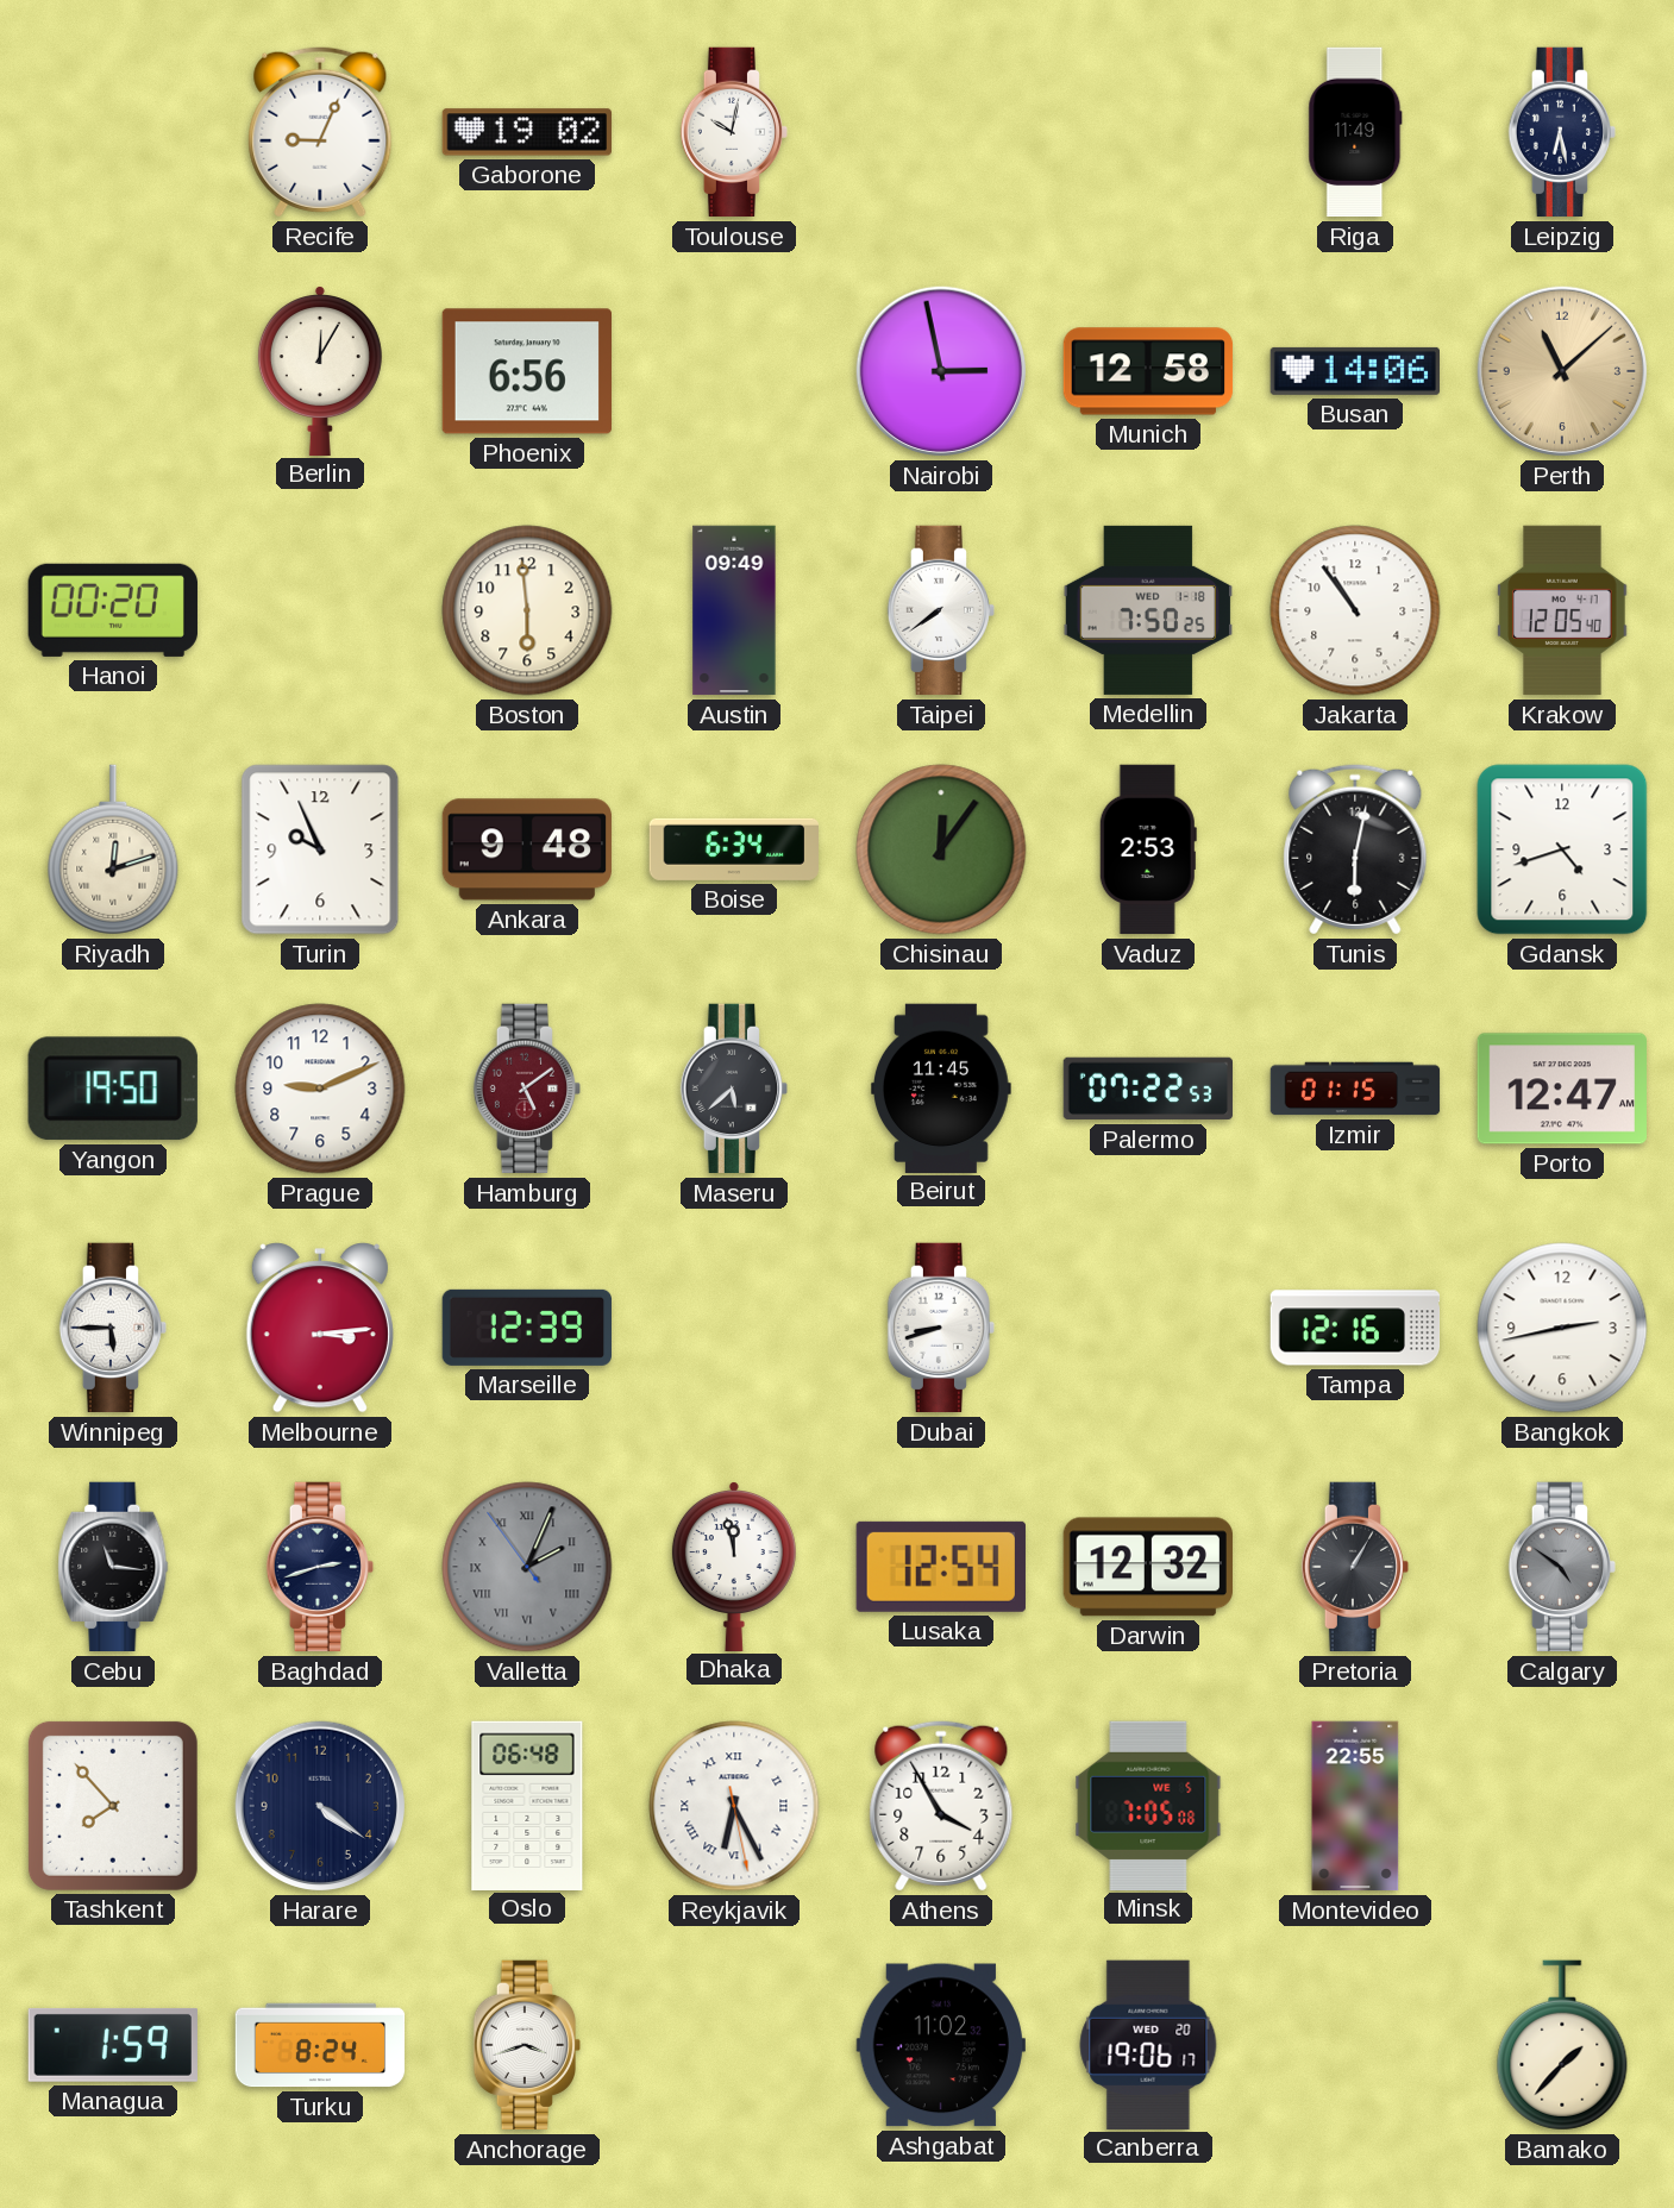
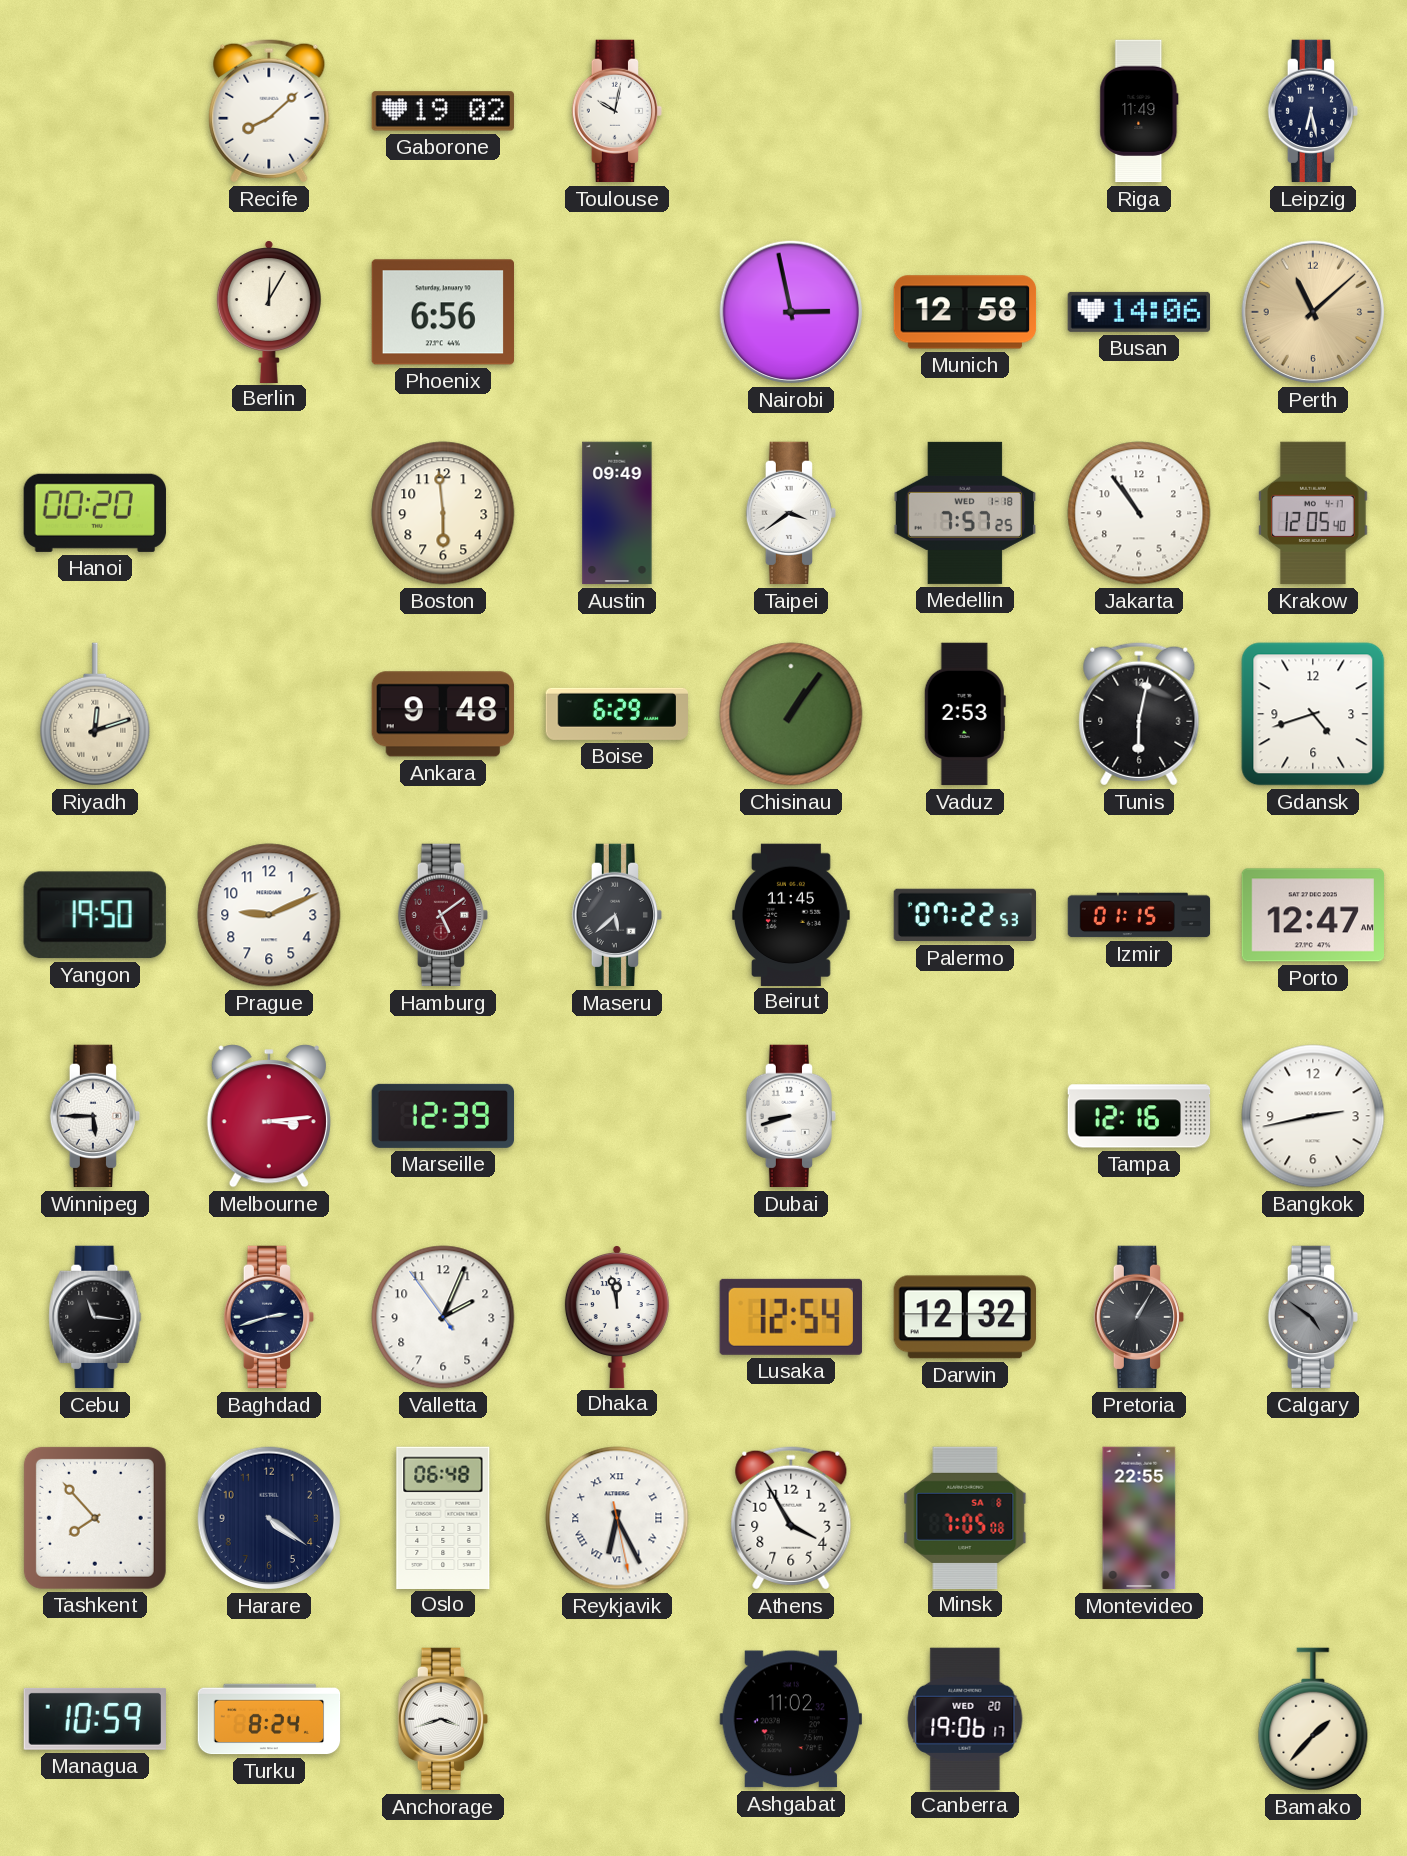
Recife: 9:04 -> 8:08 (269, 111)
Taipei: 7:39 -> 3:39 (791, 513)
Medellin: 7:50 -> 7:57 (965, 513)
Turin: 9:56 -> none (320, 849)
Boise: 6:34 -> 6:29 (616, 714)
Chisinau: 12:06 -> 1:06 (791, 714)
Valletta dial: grey -> white (443, 1317)
Valletta numerals: Roman -> Arabic (443, 1317)
Minsk date: WE 5 -> SA 8 (965, 1517)
Managua: 1:59 -> 10:59 (95, 1719)
